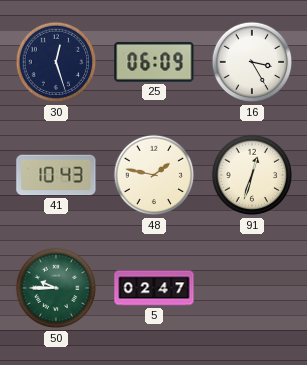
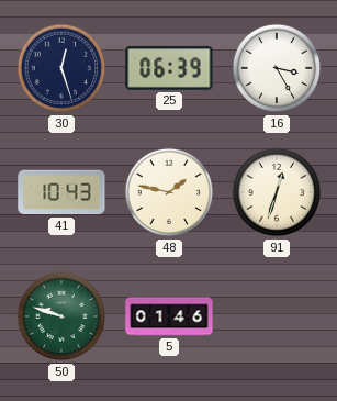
25: 06:09 -> 06:39 (169, 68)
50: 9:45 -> 9:48 (61, 316)
5: 02:47 -> 01:46 (169, 316)
